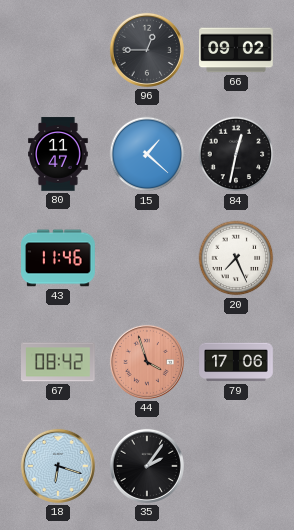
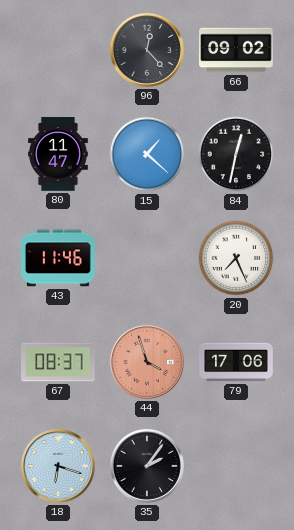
96: 12:45 -> 12:23 (147, 50)
67: 08:42 -> 08:37 (59, 362)
